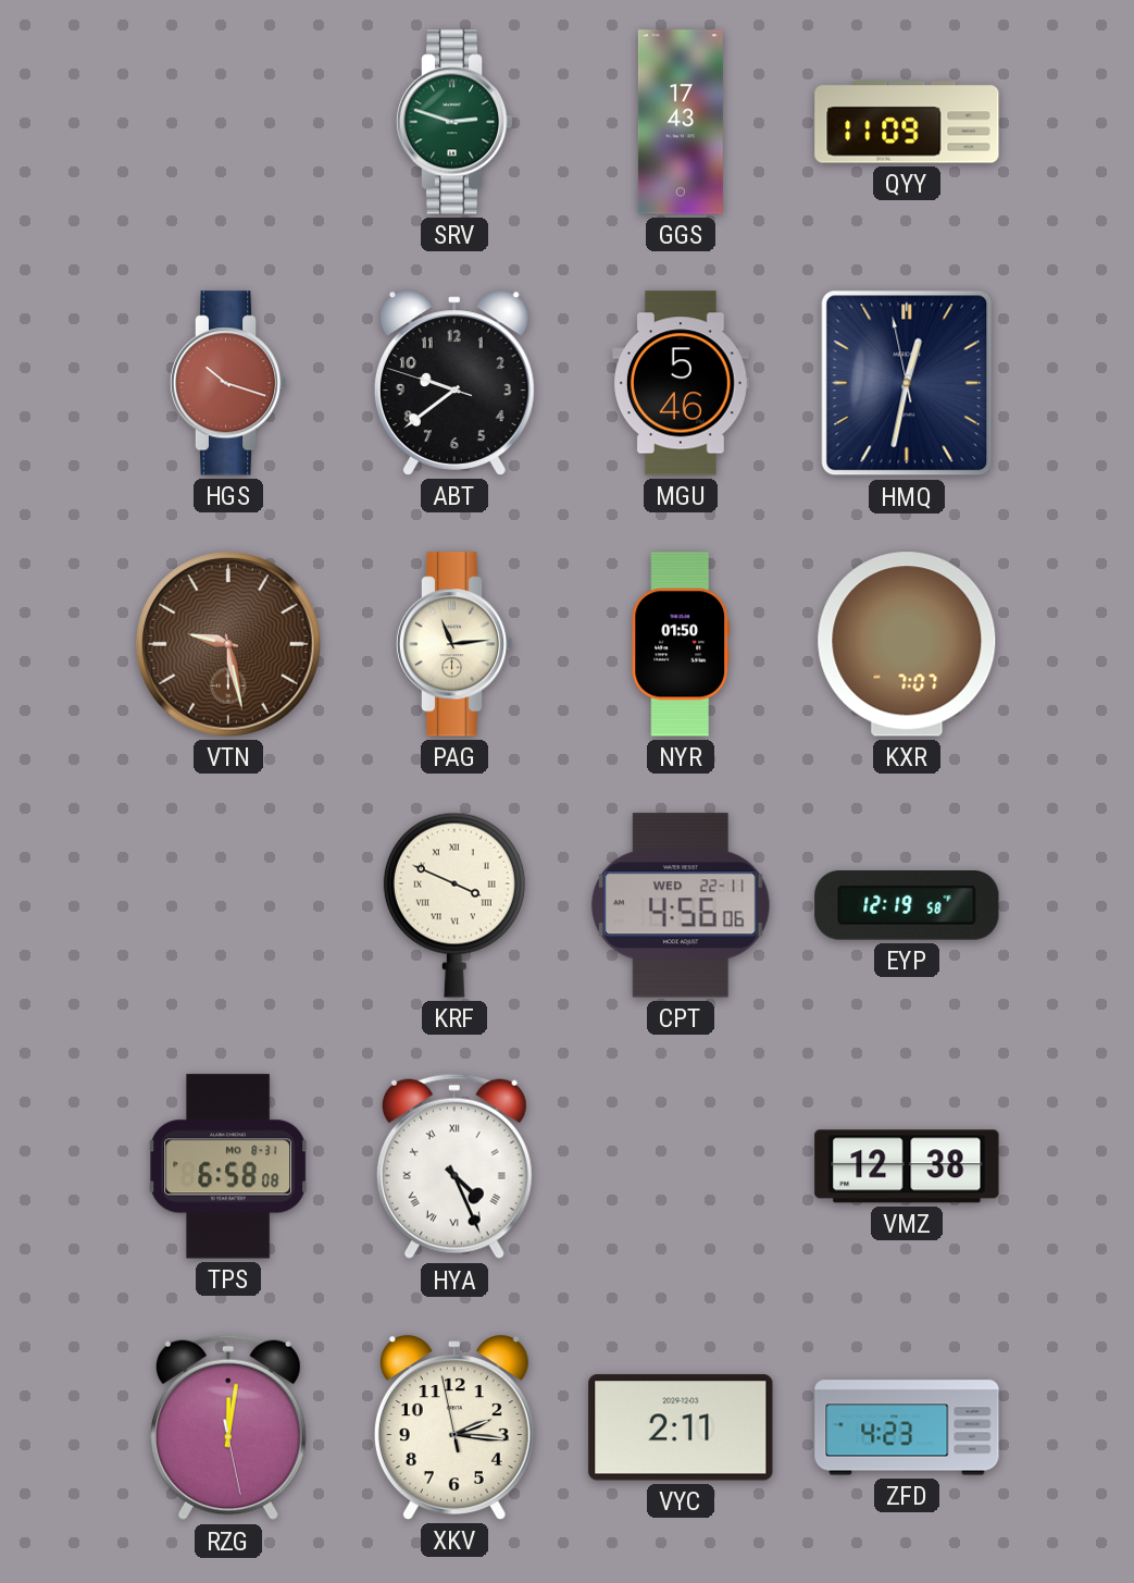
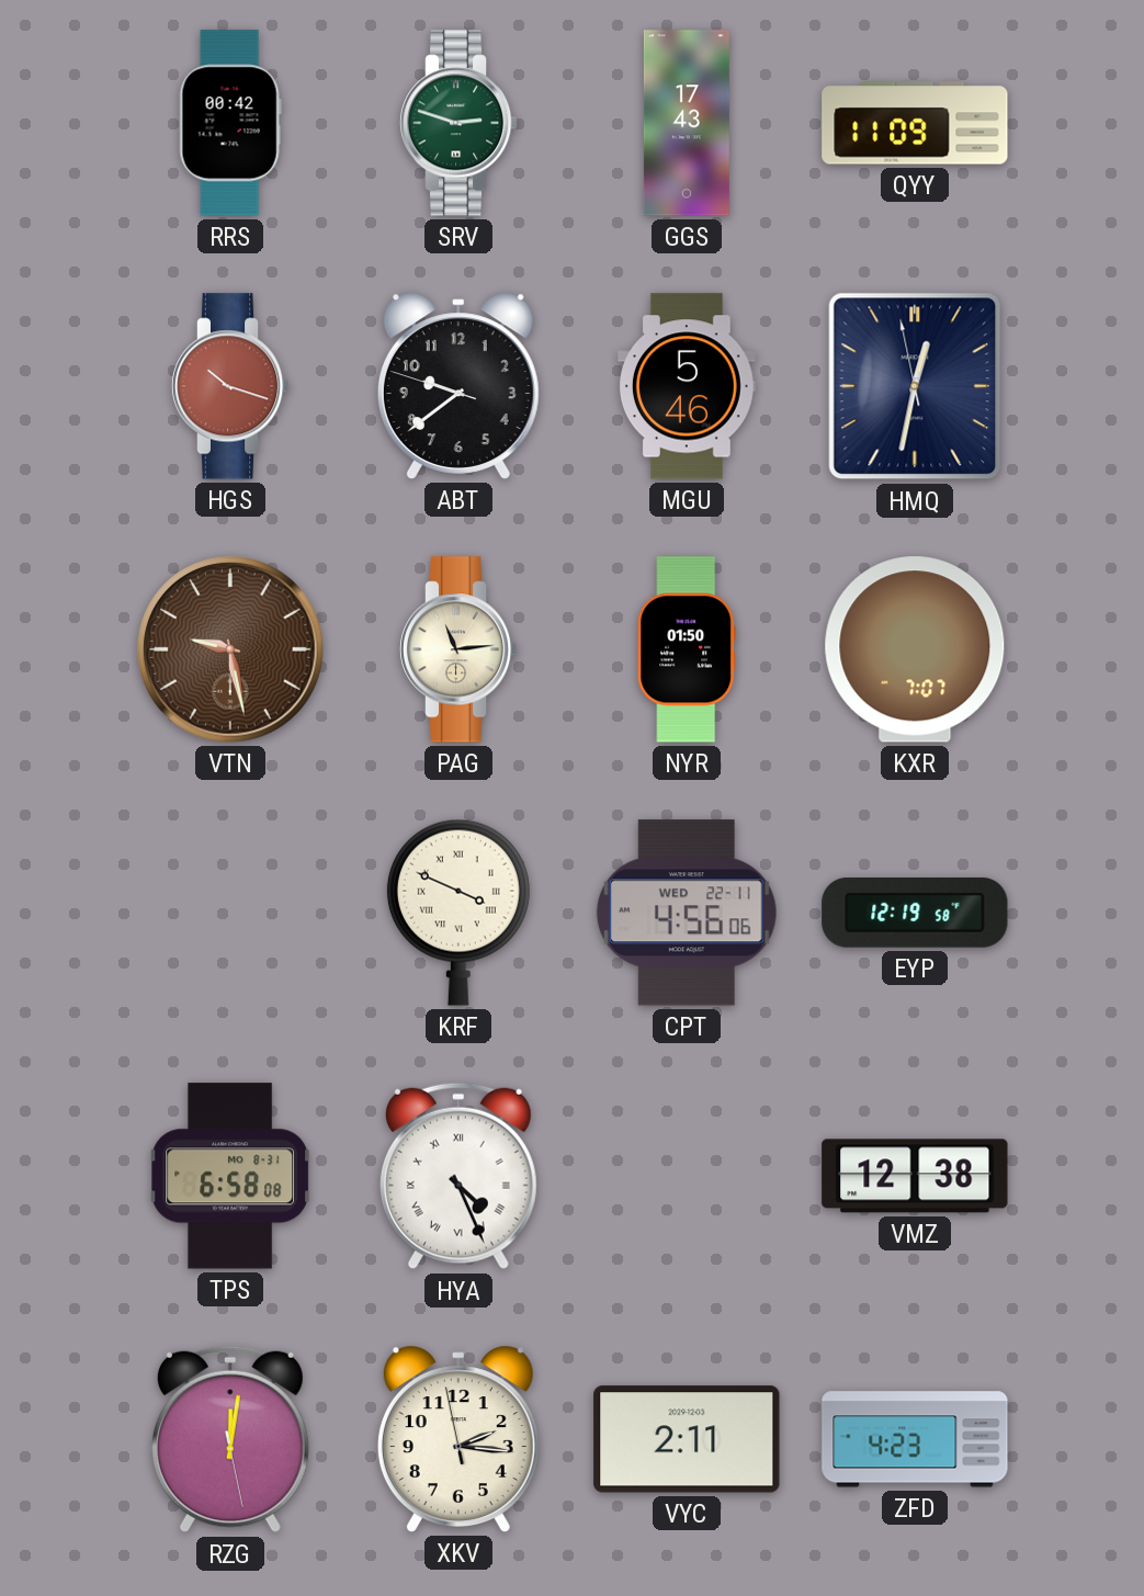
RRS: none -> 00:42 (230, 123)
